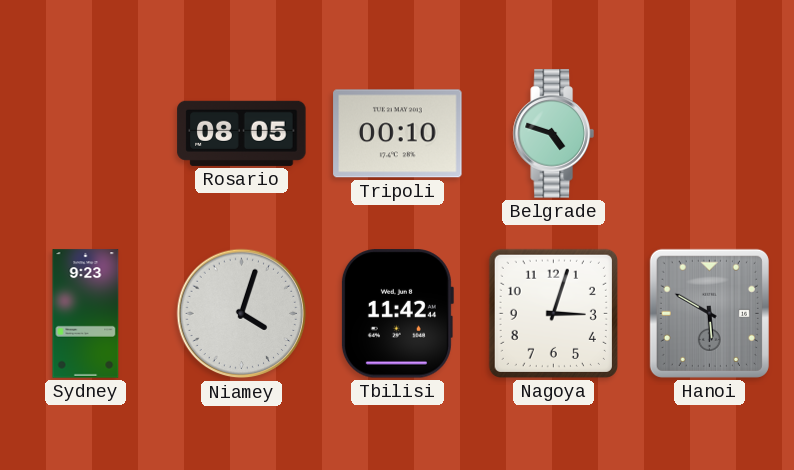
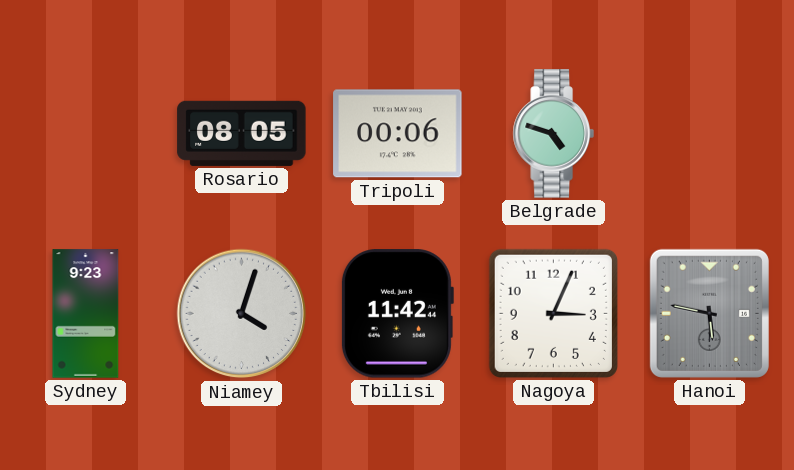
Tripoli: 00:10 -> 00:06 (398, 134)
Nagoya: 3:03 -> 3:04 (553, 313)
Hanoi: 5:50 -> 5:47 (709, 313)
